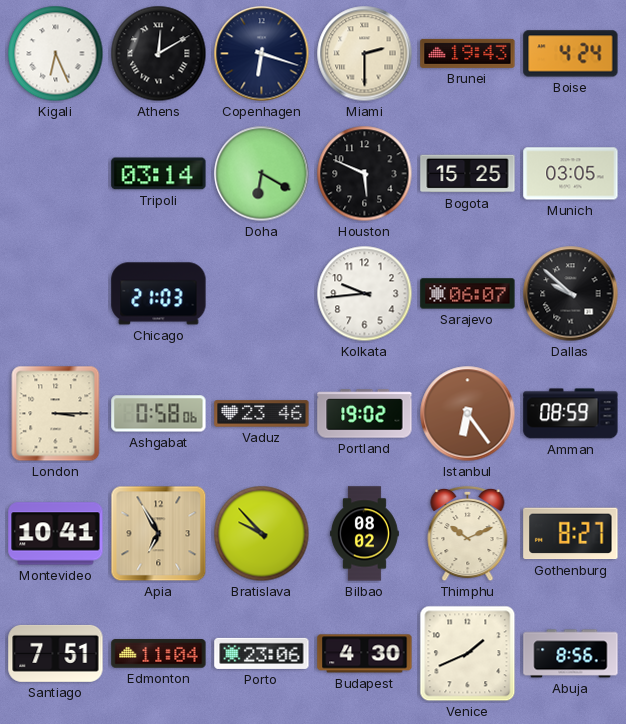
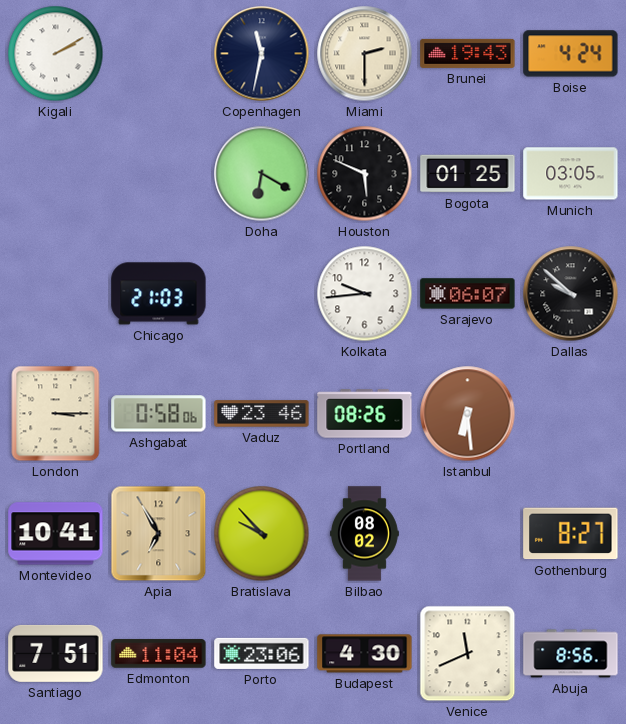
Kigali: 6:26 -> 2:10 (56, 54)
Athens: 12:10 -> none (159, 54)
Copenhagen: 6:18 -> 11:32 (262, 54)
Tripoli: 03:14 -> none (159, 174)
Bogota: 15:25 -> 01:25 (468, 174)
Portland: 19:02 -> 08:26 (365, 414)
Istanbul: 6:24 -> 6:29 (468, 414)
Amman: 08:59 -> none (571, 414)
Thimphu: 10:11 -> none (468, 534)
Venice: 1:41 -> 11:41 (468, 654)
